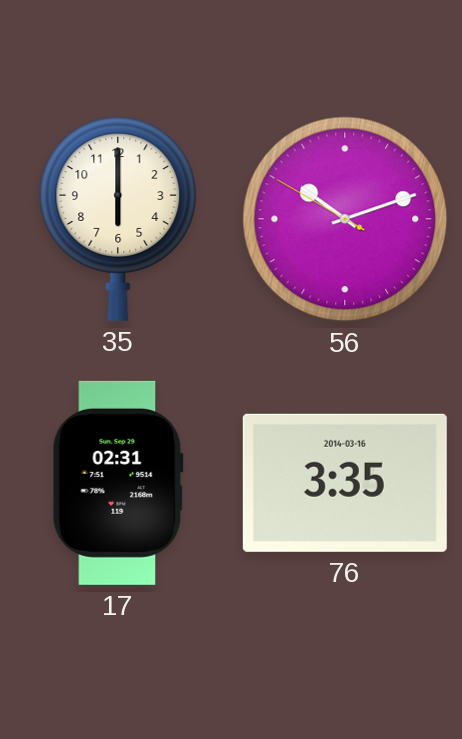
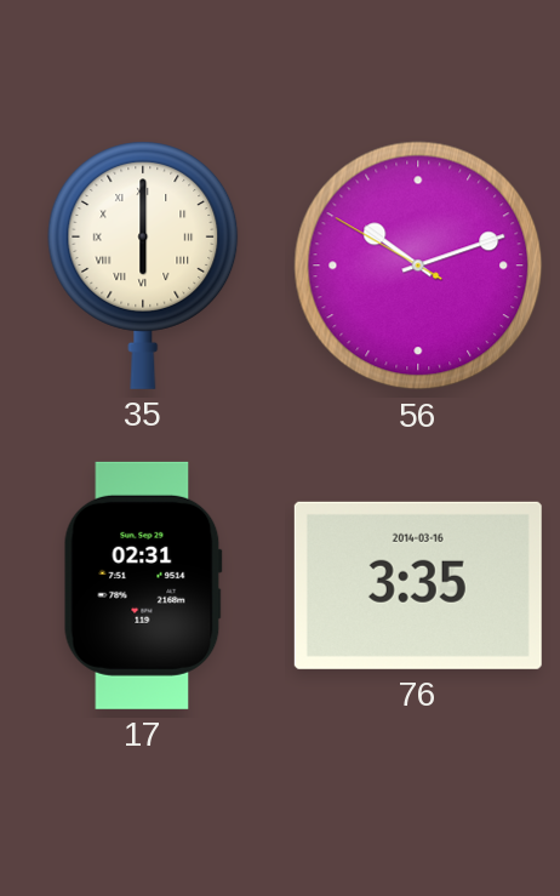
35 numerals: Arabic -> Roman (143, 266)
